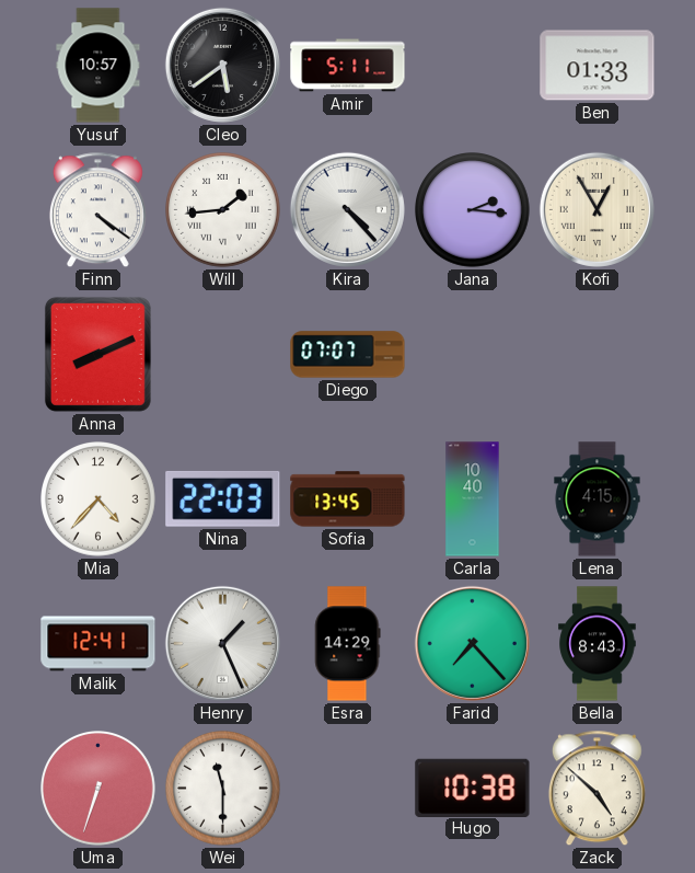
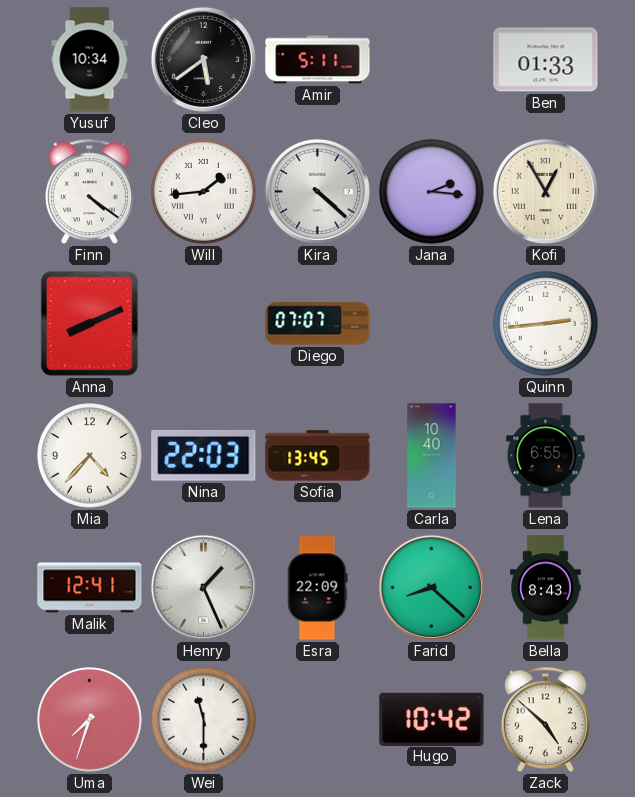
Yusuf: 10:57 -> 10:34 (90, 60)
Kira: 4:23 -> 4:22 (317, 191)
Quinn: none -> 2:44 (546, 324)
Lena: 4:15 -> 6:55 (546, 456)
Esra: 14:29 -> 22:09 (318, 588)
Farid: 7:23 -> 8:22 (431, 587)
Uma: 6:33 -> 7:33 (90, 720)
Hugo: 10:38 -> 10:42 (432, 719)
